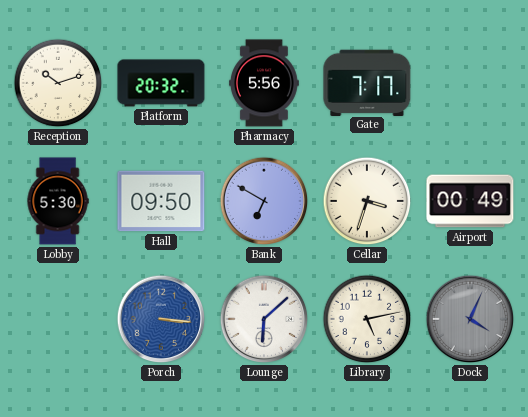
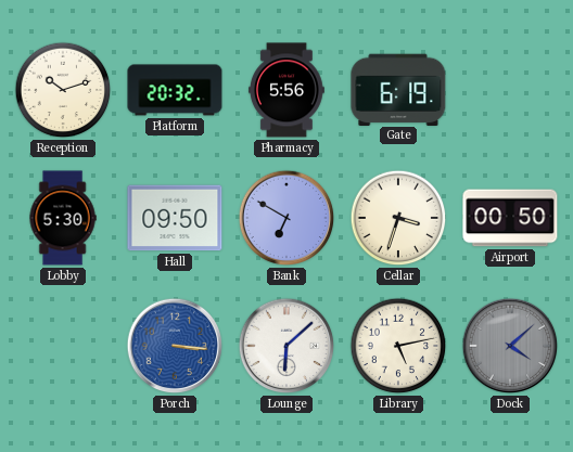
Gate: 7:17 -> 6:19 (398, 89)
Airport: 00:49 -> 00:50 (510, 218)
Dock: 4:04 -> 4:08 (510, 346)
